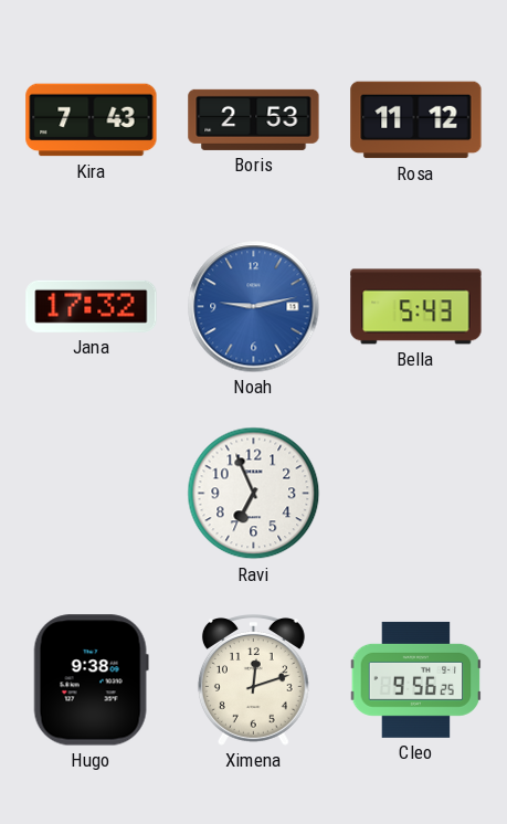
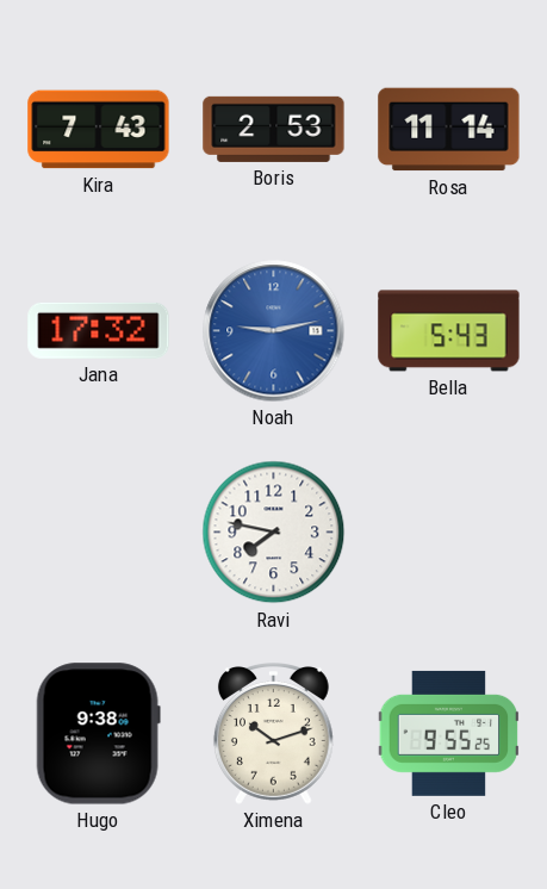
Rosa: 11:12 -> 11:14 (449, 130)
Ravi: 6:56 -> 7:47 (274, 533)
Ximena: 12:12 -> 10:12 (273, 734)
Cleo: 9:56 -> 9:55 (449, 733)
